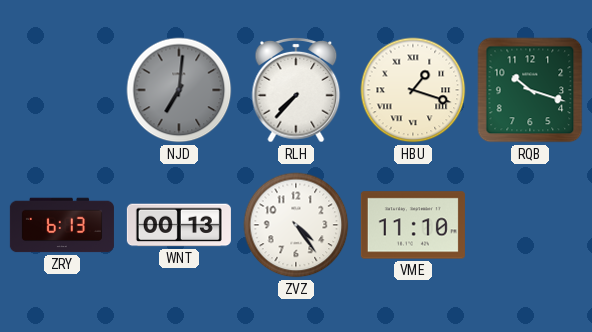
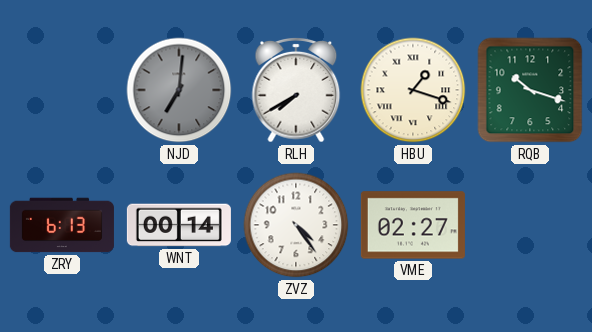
RLH: 7:37 -> 7:40 (296, 90)
WNT: 00:13 -> 00:14 (179, 225)
VME: 11:10 -> 02:27 (413, 225)
